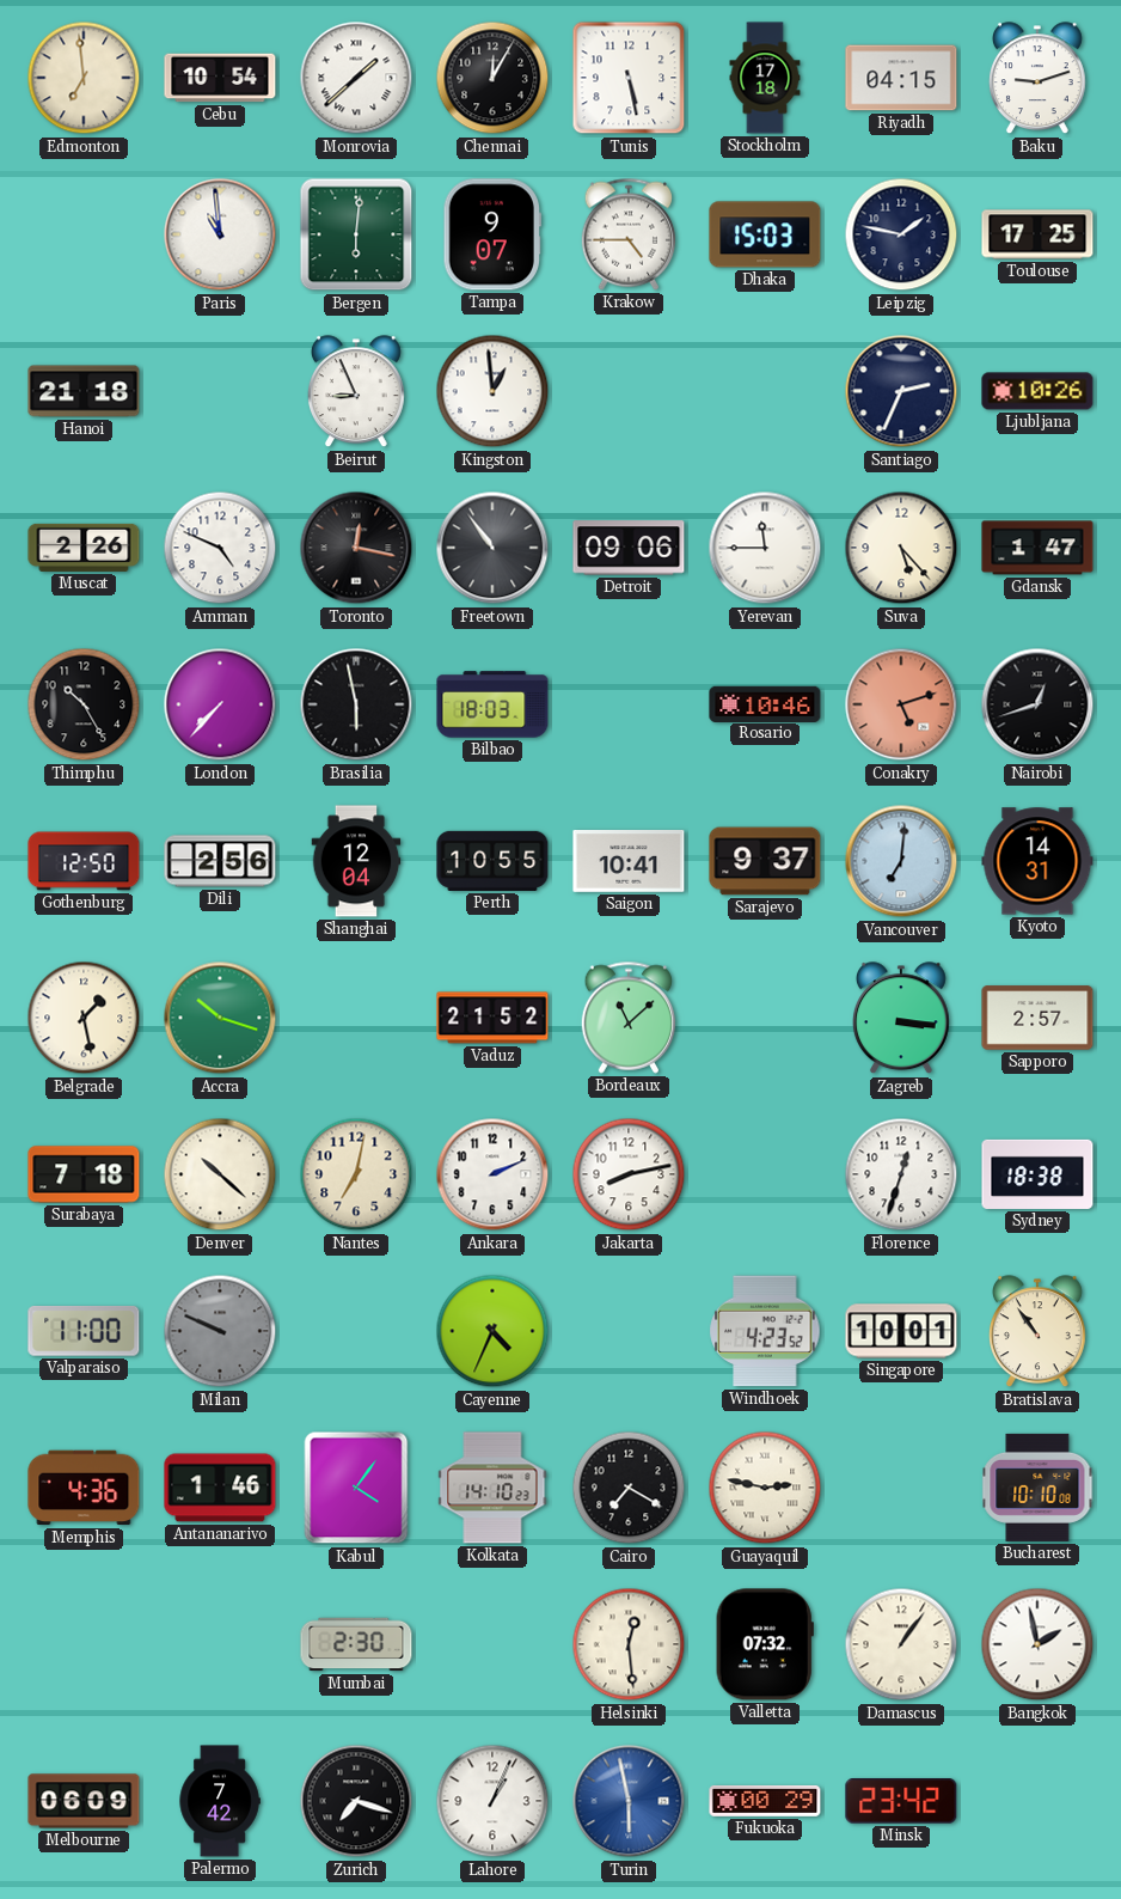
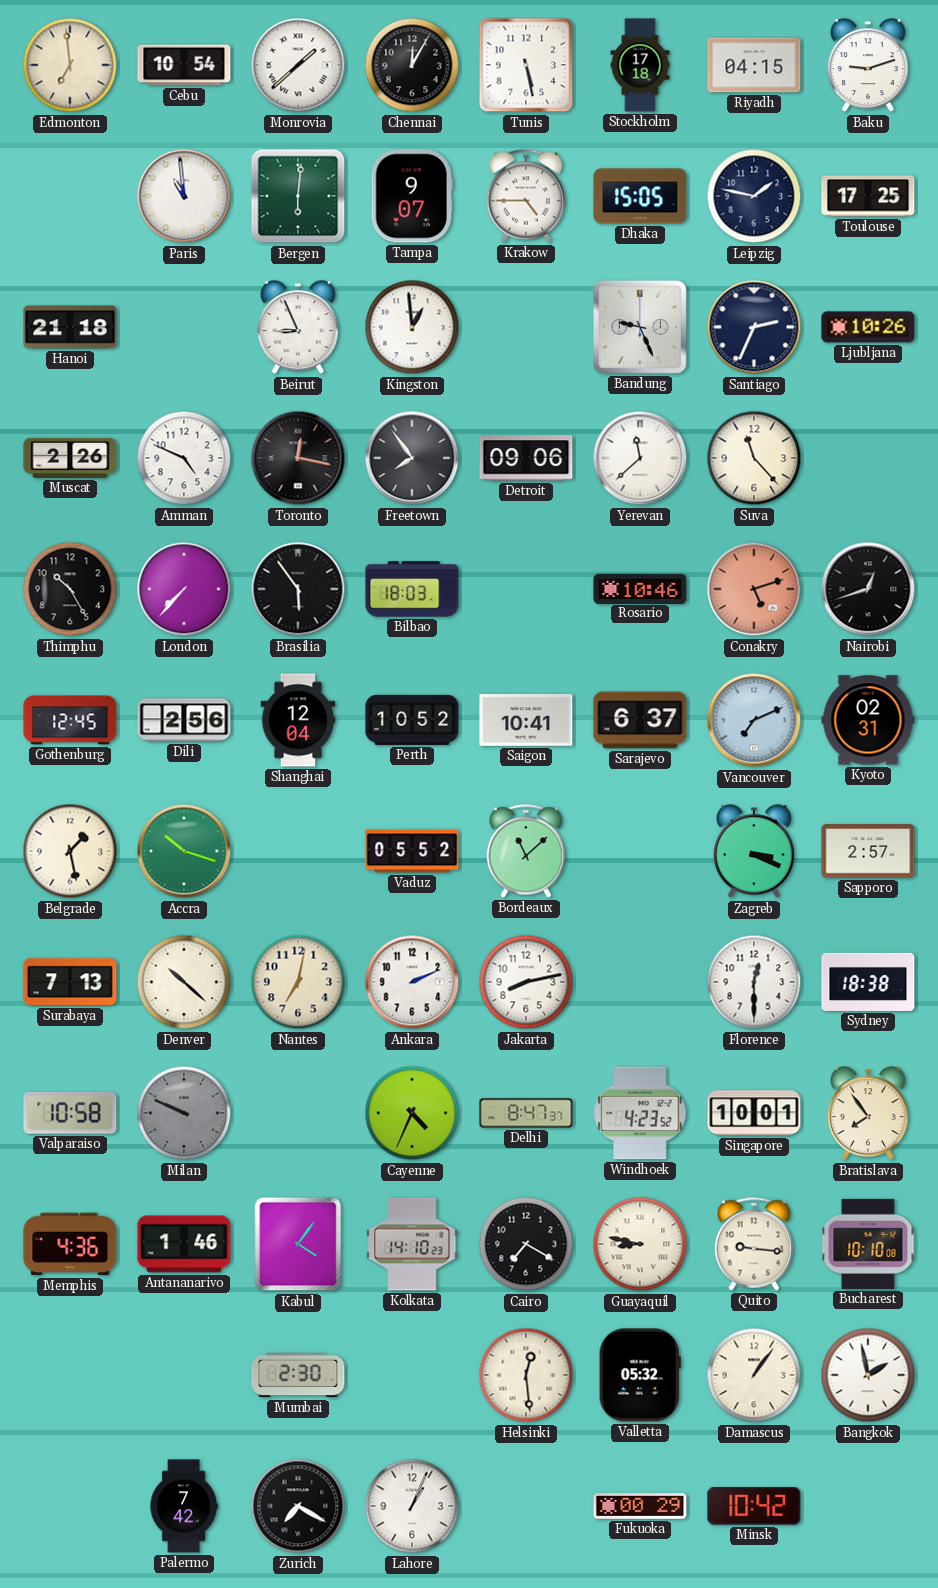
Dhaka: 15:03 -> 15:05 (640, 196)
Bandung: none -> 9:26 (640, 327)
Freetown: 10:54 -> 7:54 (412, 458)
Yerevan: 11:45 -> 11:38 (640, 458)
Suva: 5:23 -> 11:23 (754, 458)
Gdansk: 1:47 -> none (1037, 548)
Brasilia: 5:58 -> 5:54 (298, 589)
Gothenburg: 12:50 -> 12:45 (70, 720)
Perth: 10:55 -> 10:52 (412, 720)
Sarajevo: 9:37 -> 6:37 (640, 720)
Vancouver: 7:01 -> 7:11 (754, 720)
Kyoto: 14:31 -> 02:31 (868, 720)
Vaduz: 21:52 -> 05:52 (412, 851)
Zagreb: 3:16 -> 3:19 (754, 852)
Surabaya: 7:18 -> 7:13 (70, 982)
Florence: 12:33 -> 12:30 (754, 982)
Valparaiso: 11:00 -> 10:58 (70, 1114)
Delhi: none -> 8:47 (526, 1113)
Bratislava: 10:54 -> 7:54 (868, 1114)
Guayaquil: 2:47 -> 8:47 (640, 1244)
Quito: none -> 9:16 (754, 1244)
Valletta: 07:32 -> 05:32 (640, 1375)
Melbourne: 06:09 -> none (84, 1801)
Zurich: 7:18 -> 7:20 (298, 1506)
Turin: 5:58 -> none (629, 1801)
Minsk: 23:42 -> 10:42 (754, 1506)
